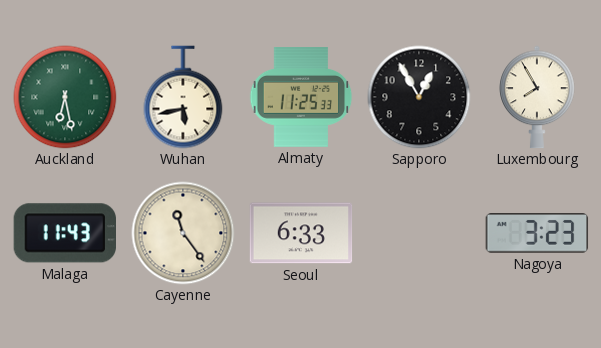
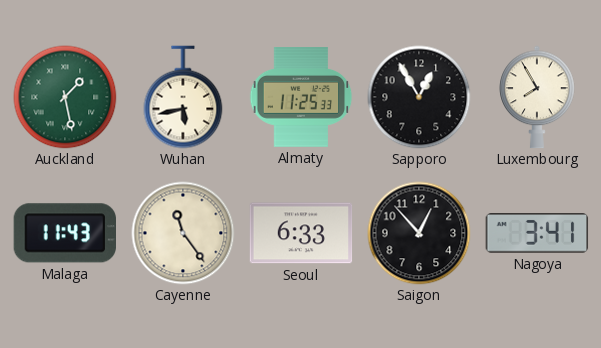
Auckland: 6:28 -> 1:28 (65, 97)
Saigon: none -> 12:53 (419, 233)
Nagoya: 3:23 -> 3:41 (537, 234)
